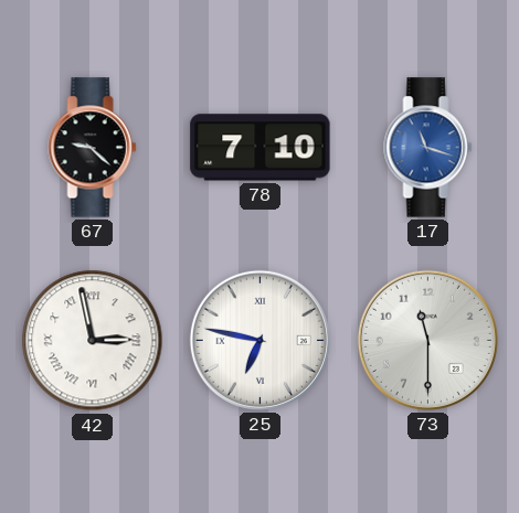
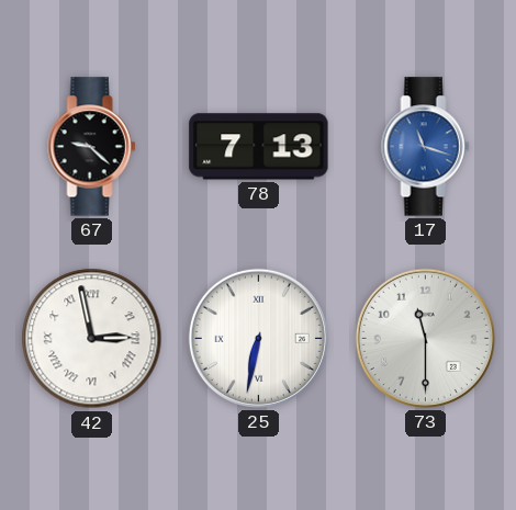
78: 7:10 -> 7:13 (259, 147)
25: 6:47 -> 6:32 (258, 338)
